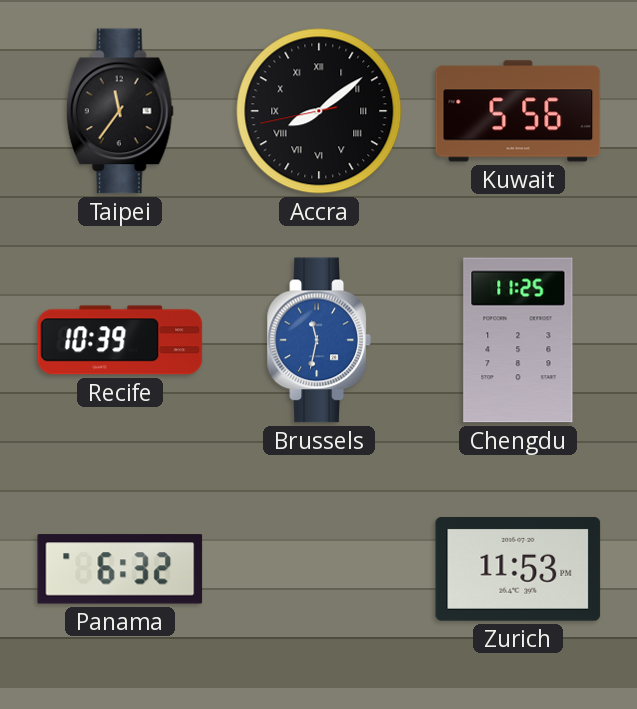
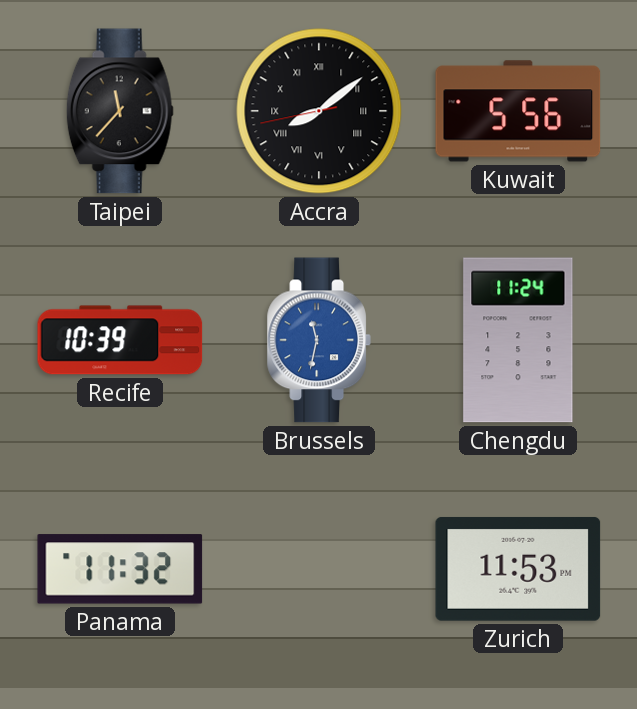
Taipei: 11:36 -> 11:37 (120, 111)
Chengdu: 11:25 -> 11:24 (518, 340)
Panama: 6:32 -> 11:32 (120, 569)
